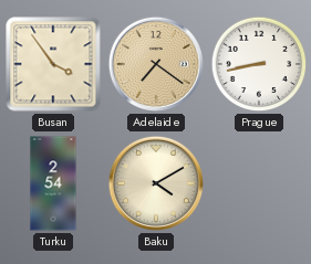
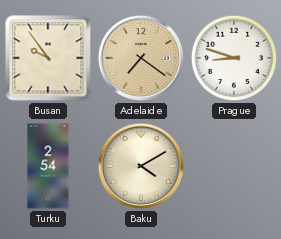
Busan: 3:54 -> 9:54 (48, 58)
Prague: 8:43 -> 8:48 (234, 58)
